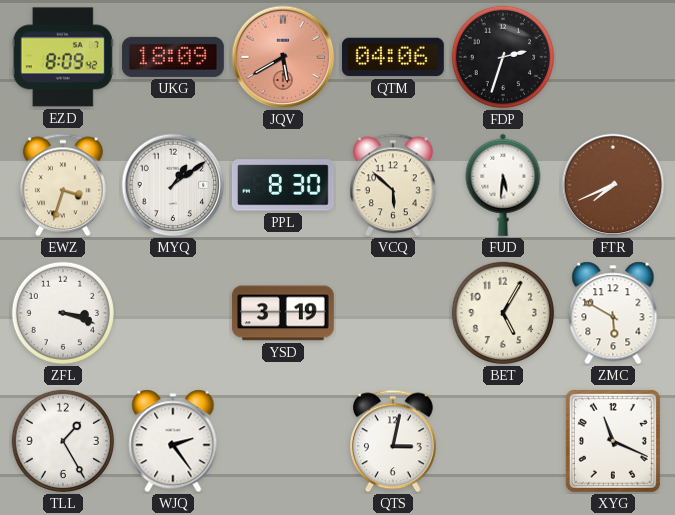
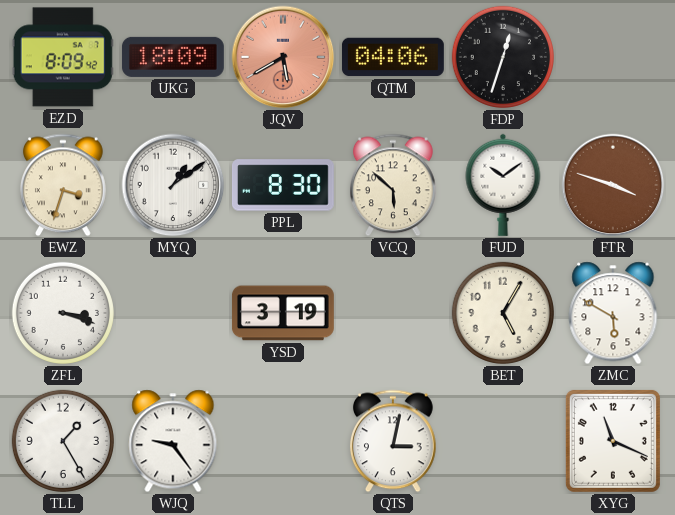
FDP: 2:33 -> 12:33 (503, 57)
FUD: 5:31 -> 10:09 (503, 185)
FTR: 7:41 -> 3:48 (613, 185)
WJQ: 2:24 -> 9:24 (173, 441)
